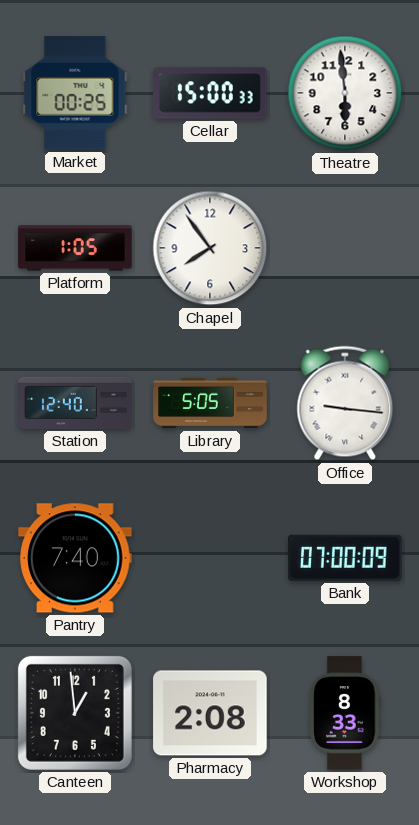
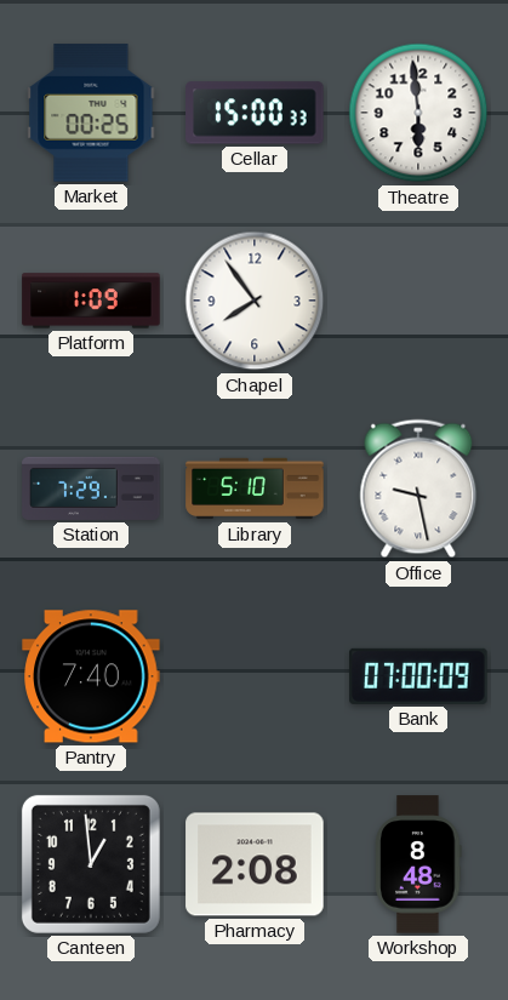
Platform: 1:05 -> 1:09 (91, 301)
Station: 12:40 -> 7:29 (91, 488)
Library: 5:05 -> 5:10 (255, 488)
Office: 9:16 -> 9:28 (418, 488)
Workshop: 8:33 -> 8:48 (418, 864)
